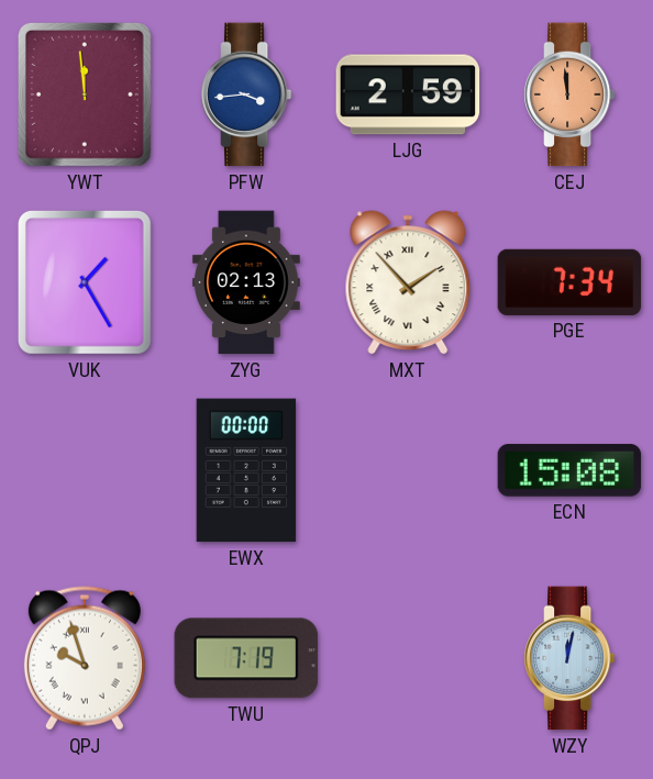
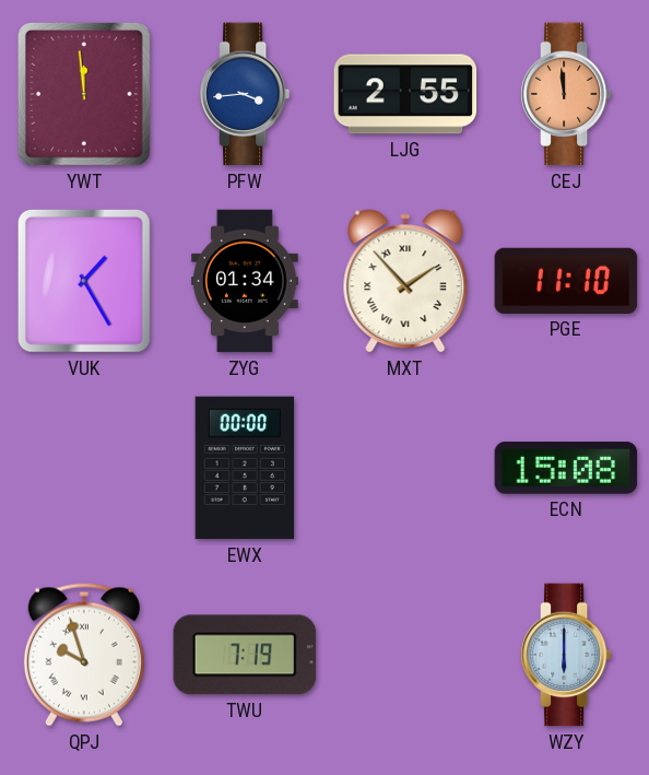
LJG: 2:59 -> 2:55 (405, 94)
ZYG: 02:13 -> 01:34 (245, 281)
PGE: 7:34 -> 11:10 (566, 281)
WZY: 12:02 -> 6:00 (566, 655)
